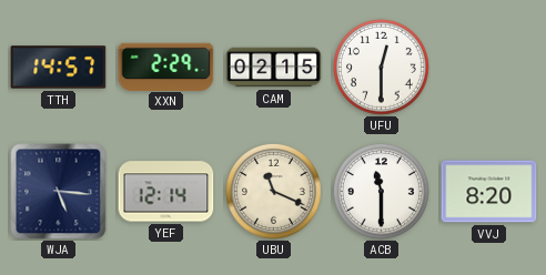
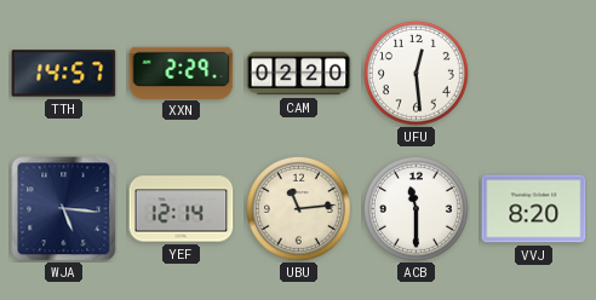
CAM: 02:15 -> 02:20 (299, 74)
UFU: 12:30 -> 12:29 (416, 73)
UBU: 11:19 -> 11:14 (298, 208)
